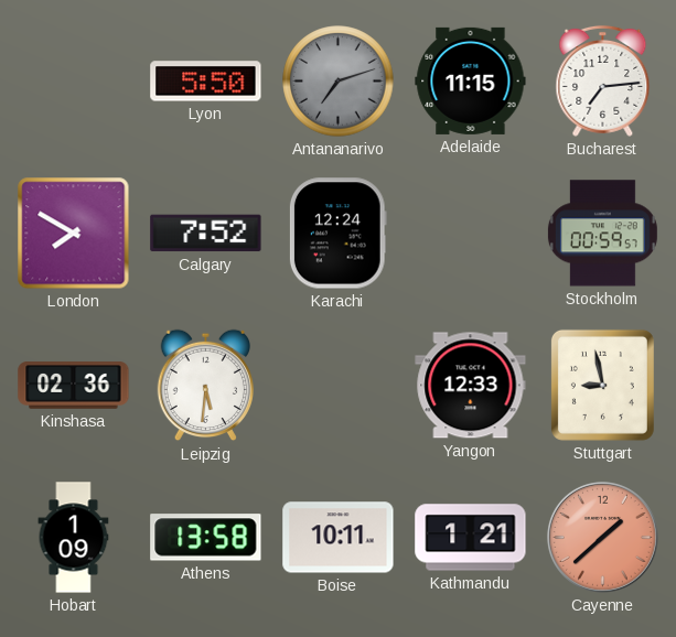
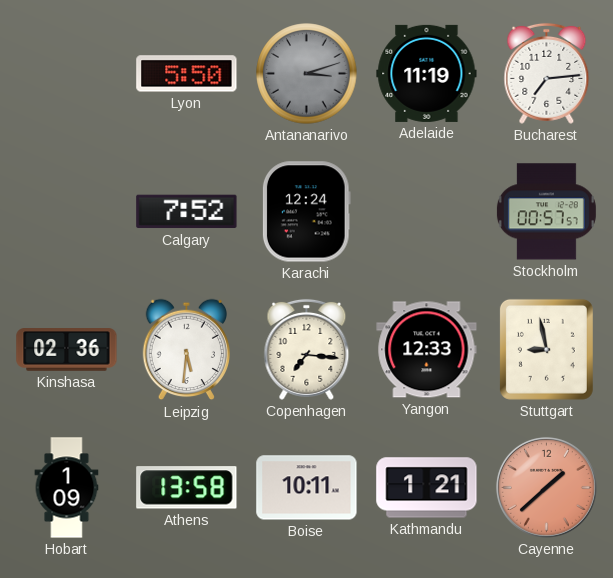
Antananarivo: 7:12 -> 3:12 (307, 74)
Adelaide: 11:15 -> 11:19 (427, 73)
London: 7:50 -> none (74, 234)
Stockholm: 00:59 -> 00:57 (546, 212)
Copenhagen: none -> 7:16 (307, 349)
